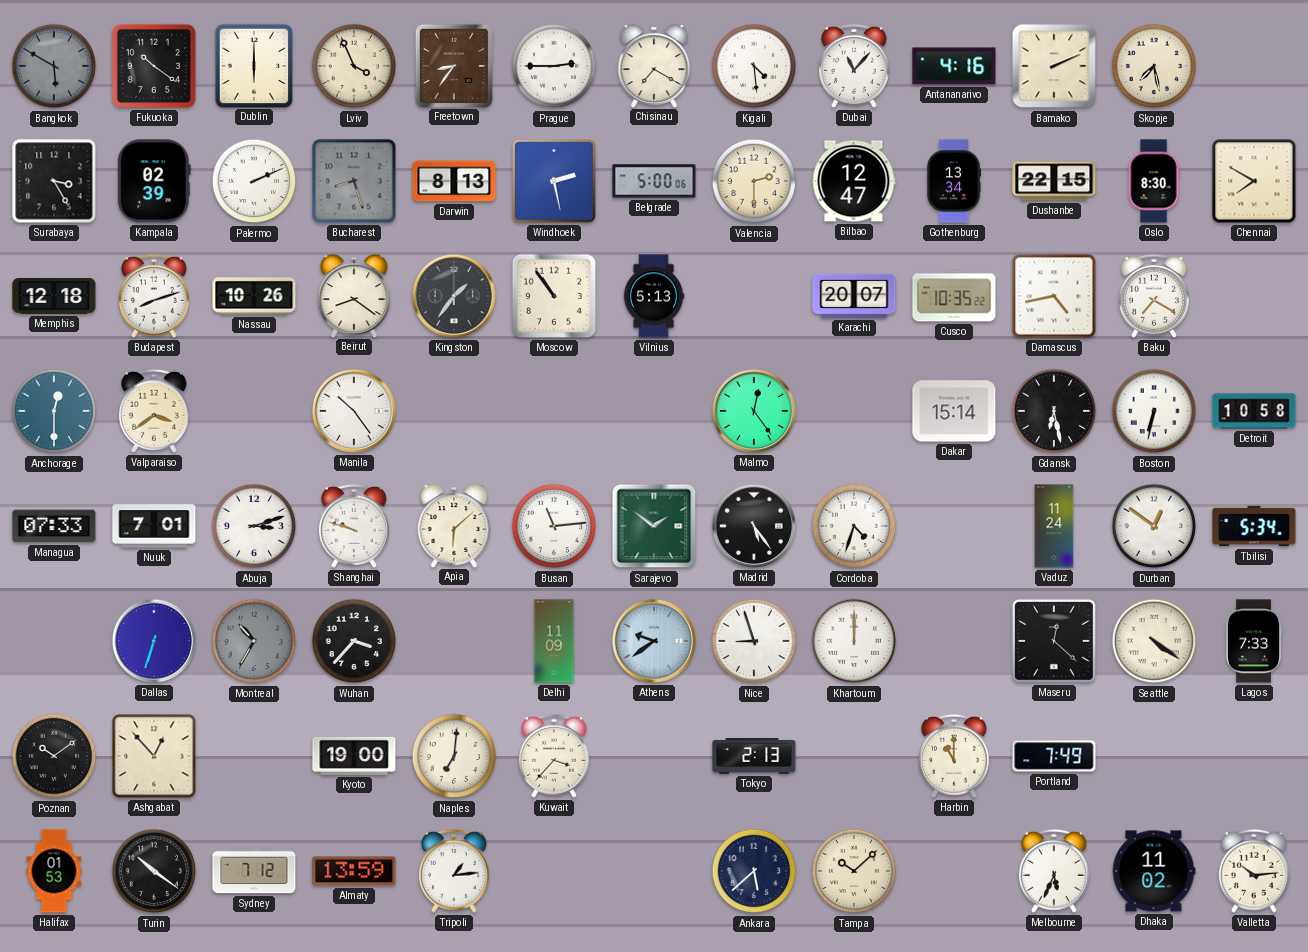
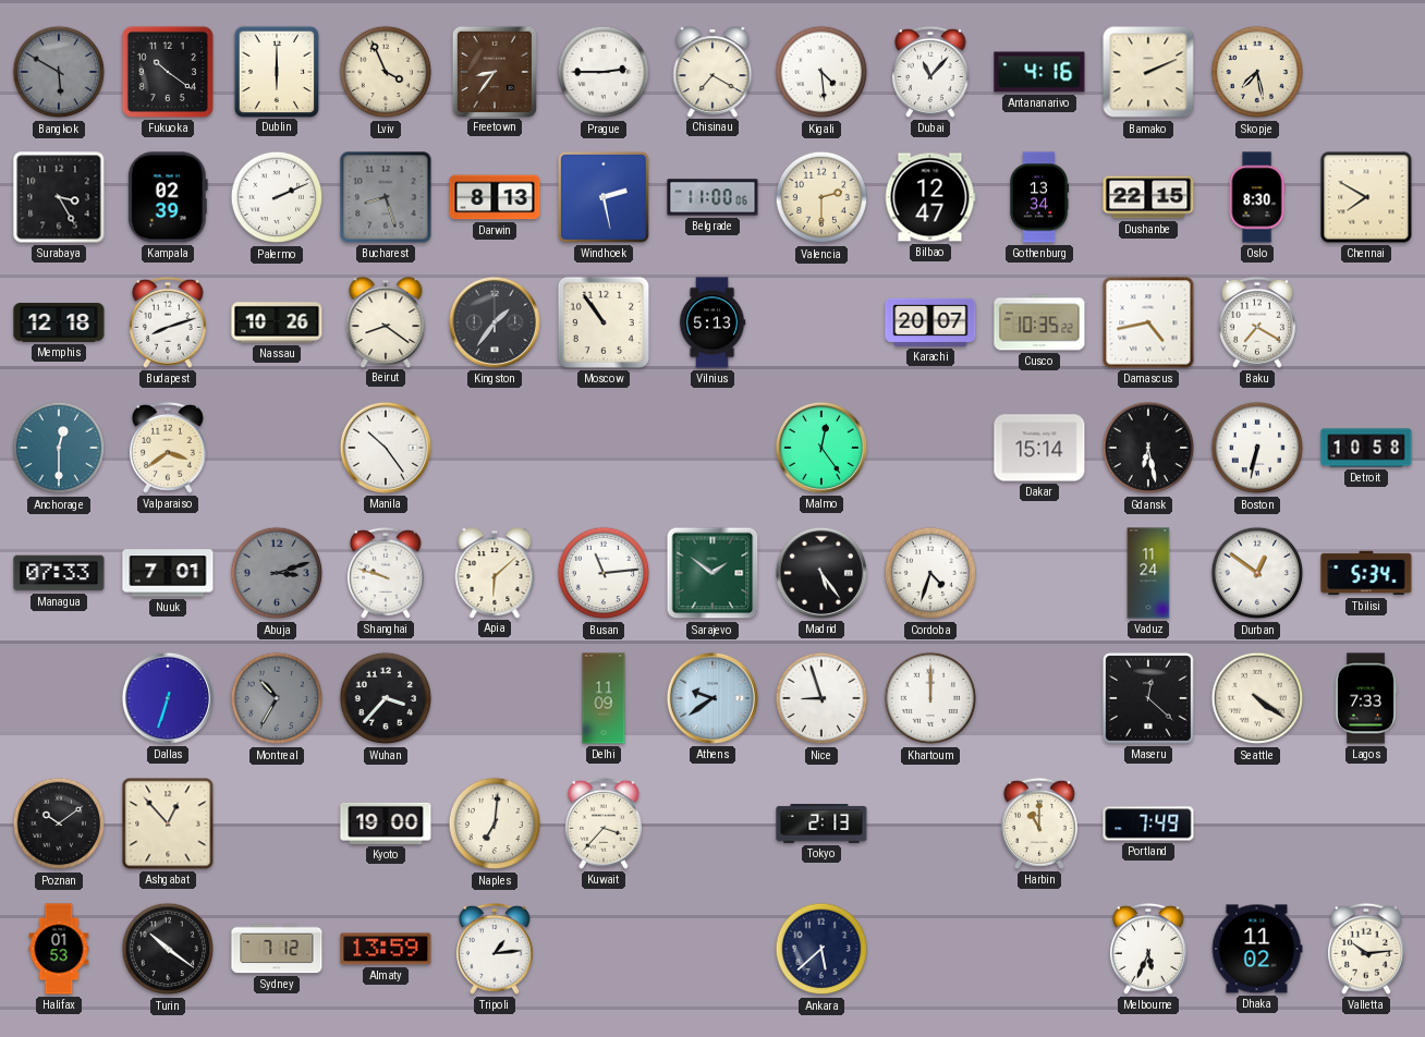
Belgrade: 5:00 -> 11:00 (712, 197)
Abuja dial: white -> grey (277, 573)
Tampa: 10:08 -> none (854, 871)
